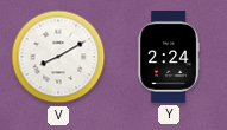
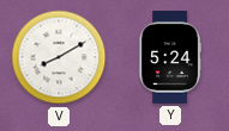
Y: 2:24 -> 5:24 (170, 58)
